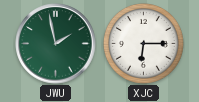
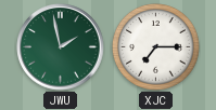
XJC: 6:15 -> 7:15 (155, 46)
